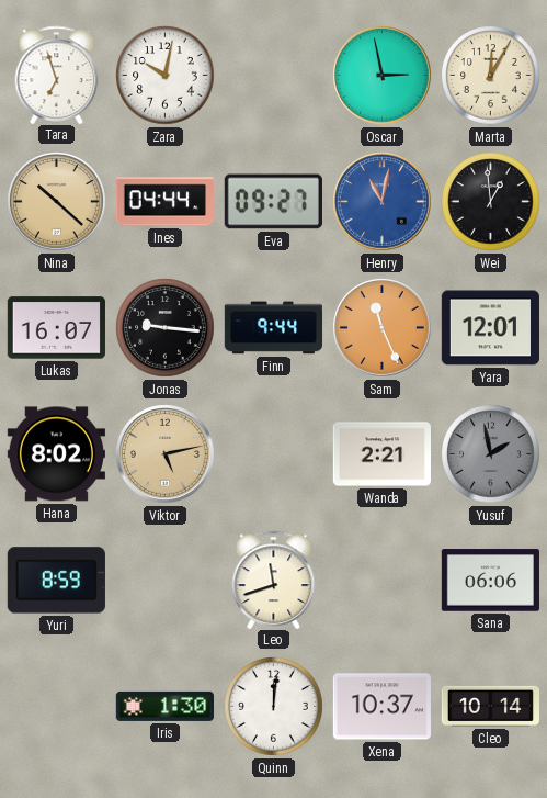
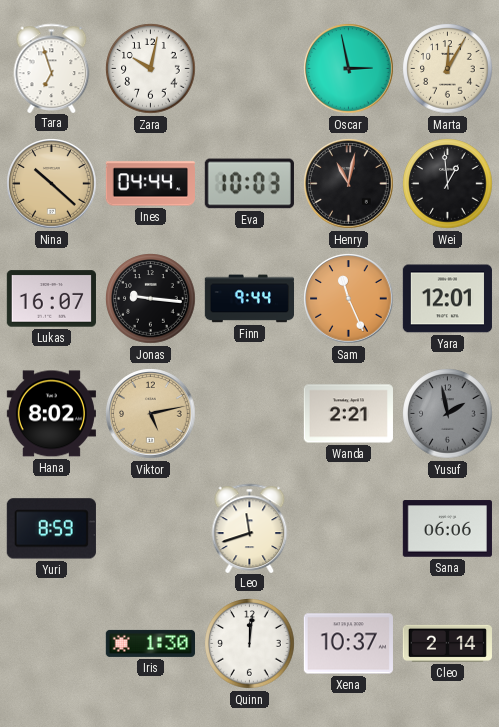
Eva: 09:27 -> 10:03 (249, 184)
Henry dial: blue -> black (349, 184)
Cleo: 10:14 -> 2:14 (447, 643)
